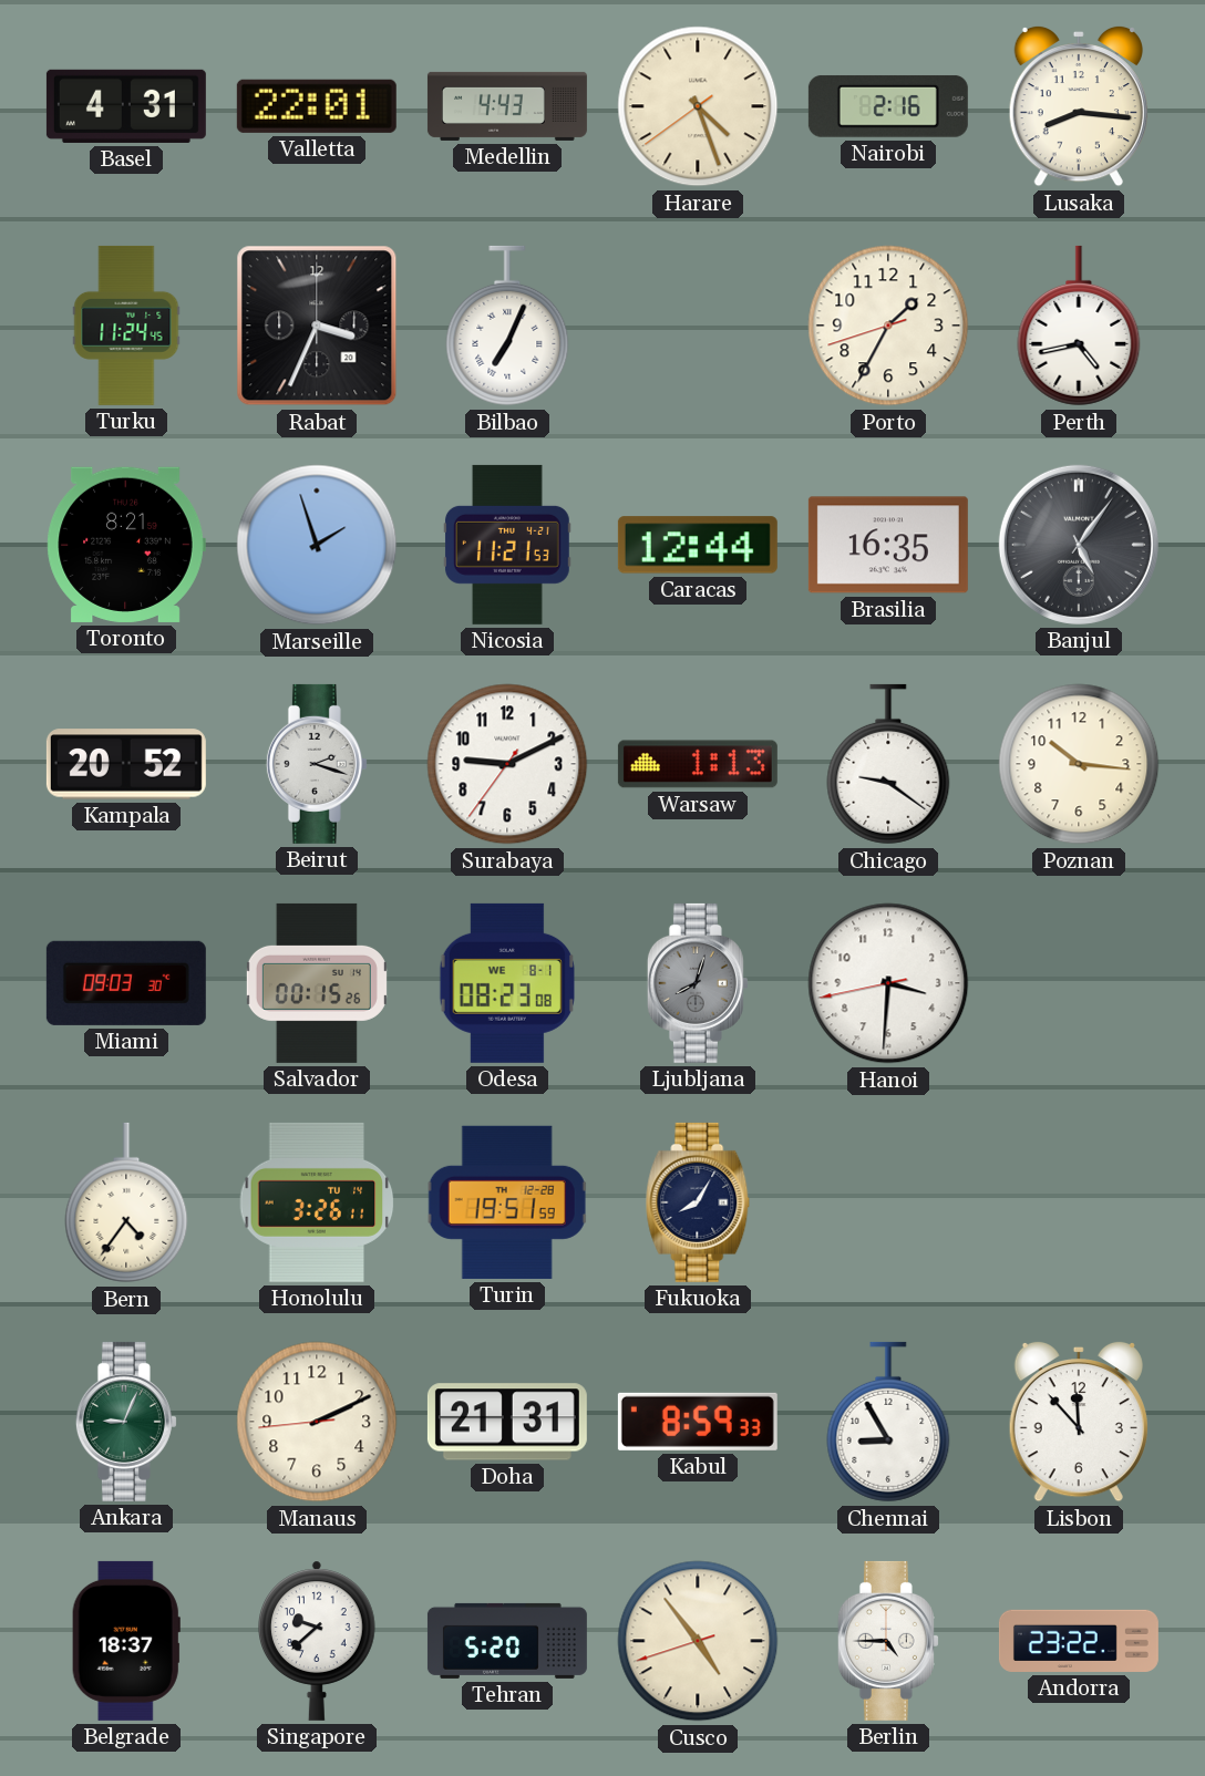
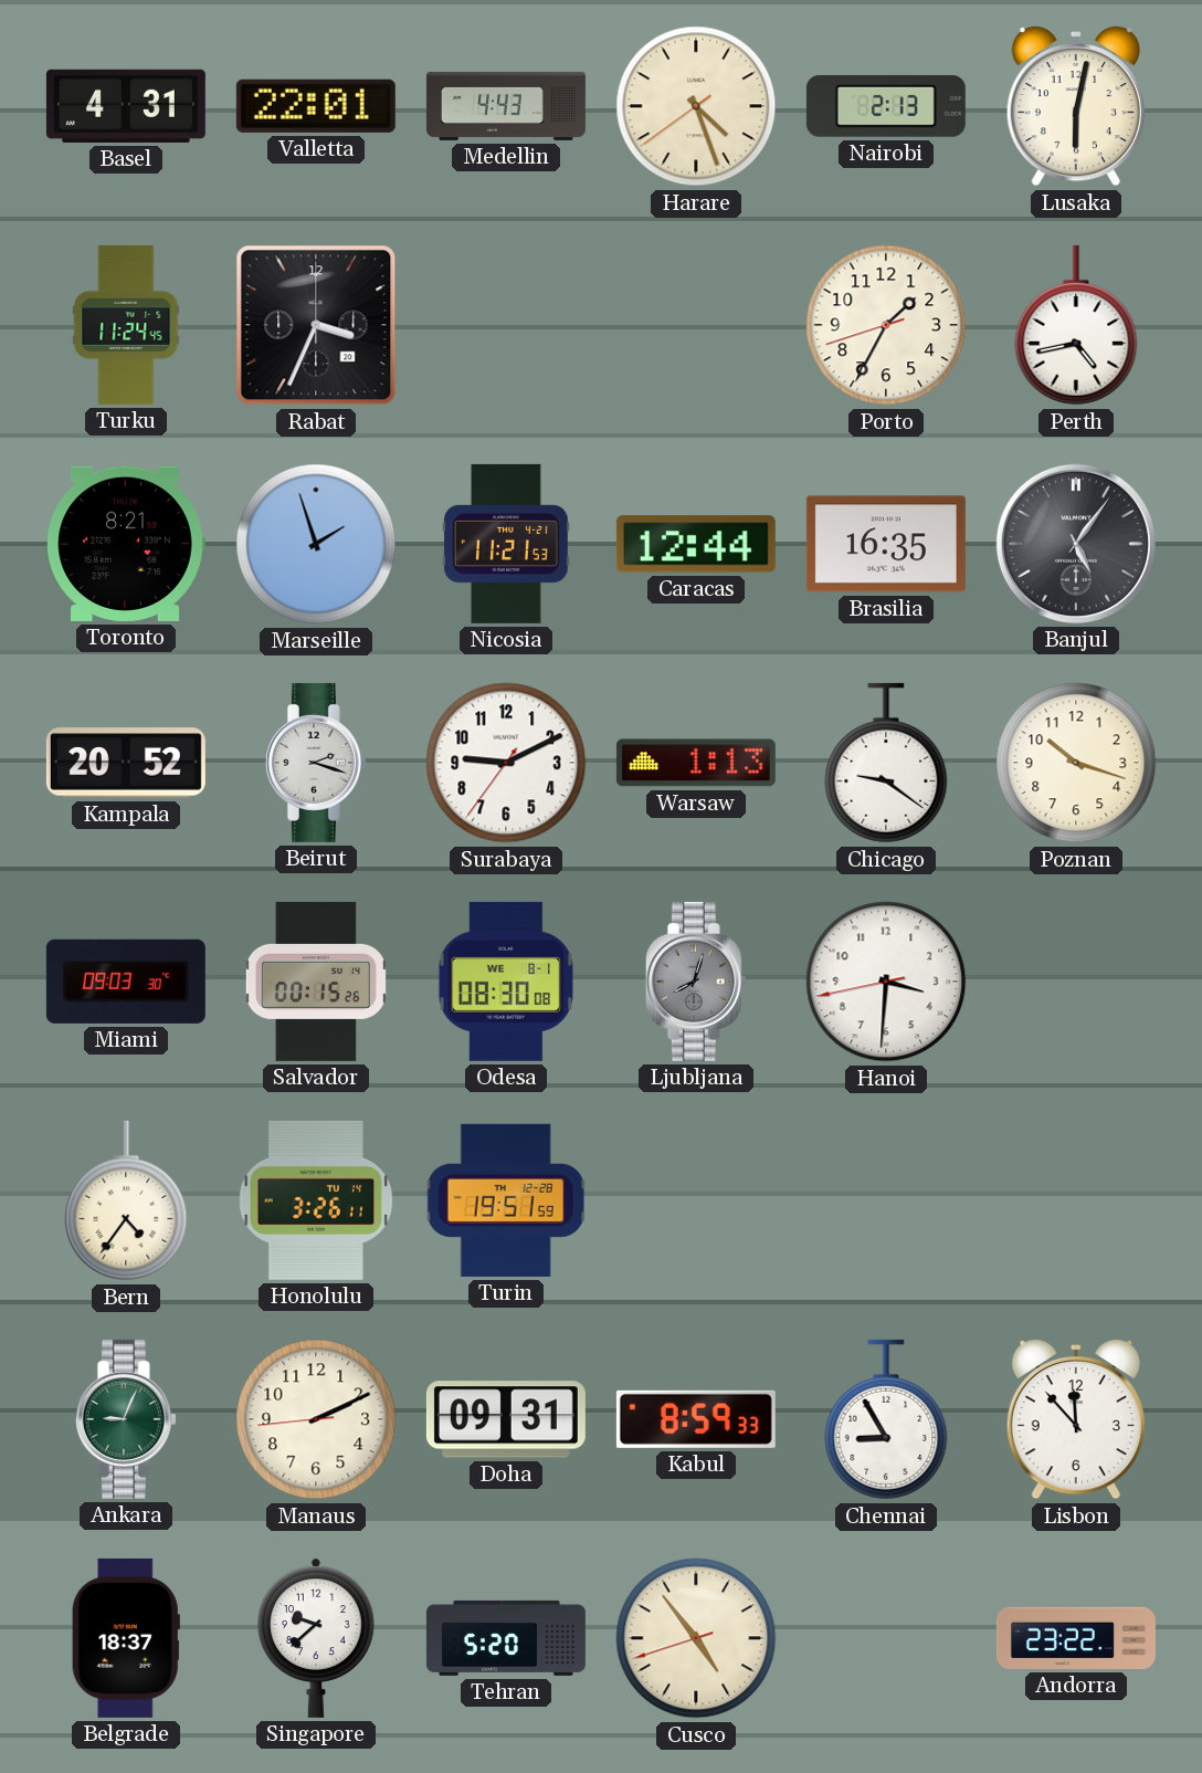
Nairobi: 2:16 -> 2:13 (886, 106)
Lusaka: 8:16 -> 6:02 (1076, 106)
Bilbao: 7:04 -> none (507, 326)
Poznan: 10:16 -> 10:18 (1076, 763)
Odesa: 08:23 -> 08:30 (506, 982)
Fukuoka: 8:05 -> none (698, 1202)
Doha: 21:31 -> 09:31 (506, 1419)
Berlin: 4:45 -> none (888, 1641)
